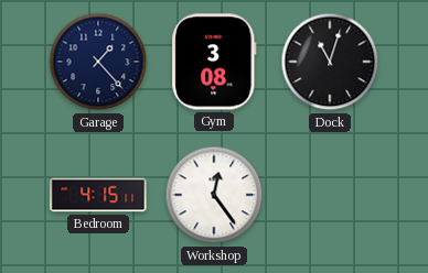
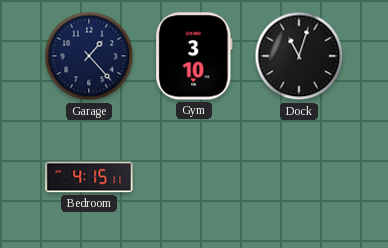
Gym: 3:08 -> 3:10 (194, 56)
Workshop: 12:24 -> none (214, 195)
